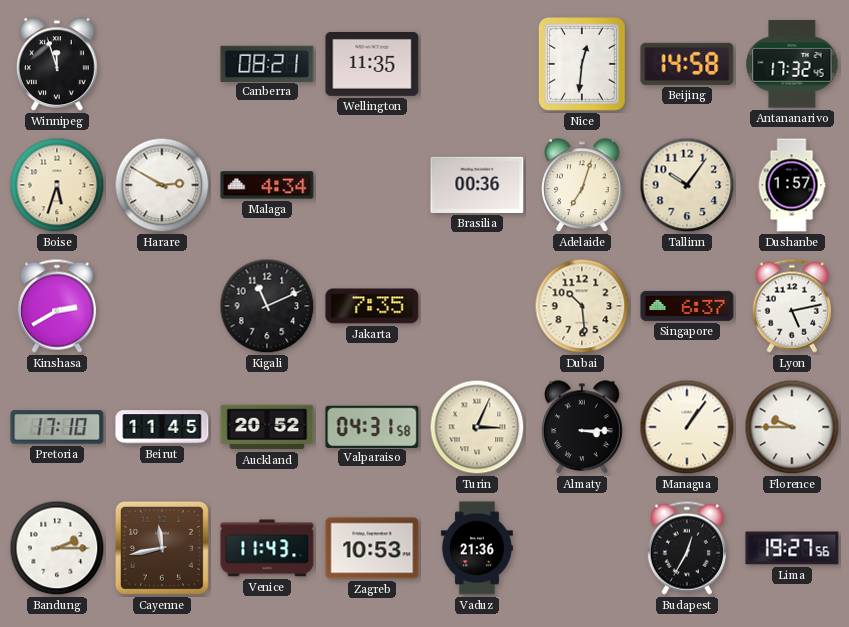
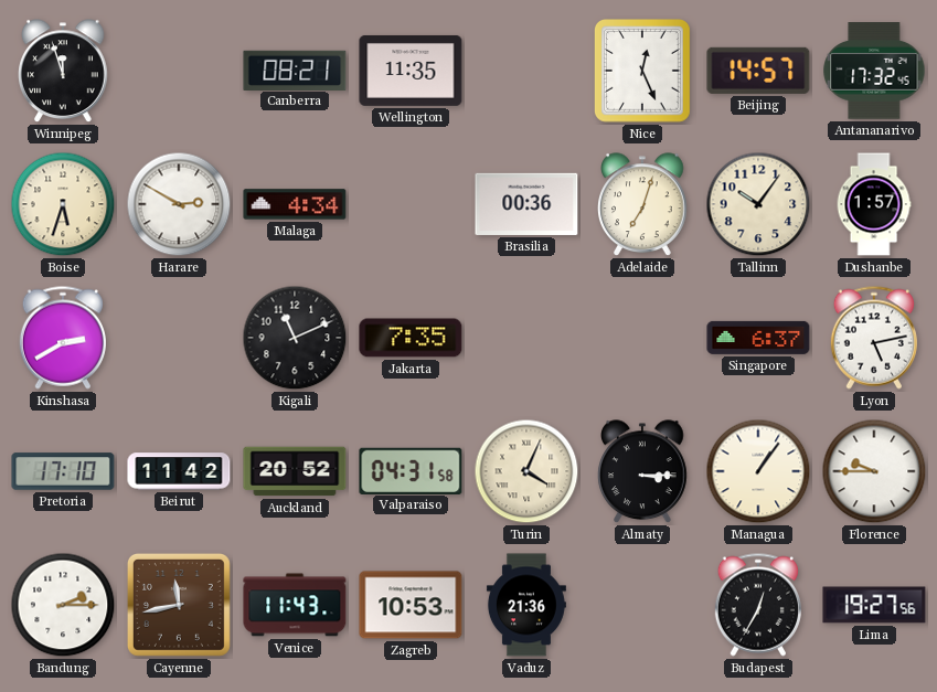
Nice: 12:31 -> 12:26 (643, 72)
Beijing: 14:58 -> 14:57 (758, 71)
Dubai: 10:29 -> none (582, 306)
Beirut: 11:45 -> 11:42 (179, 471)
Turin: 3:04 -> 4:04 (526, 471)
